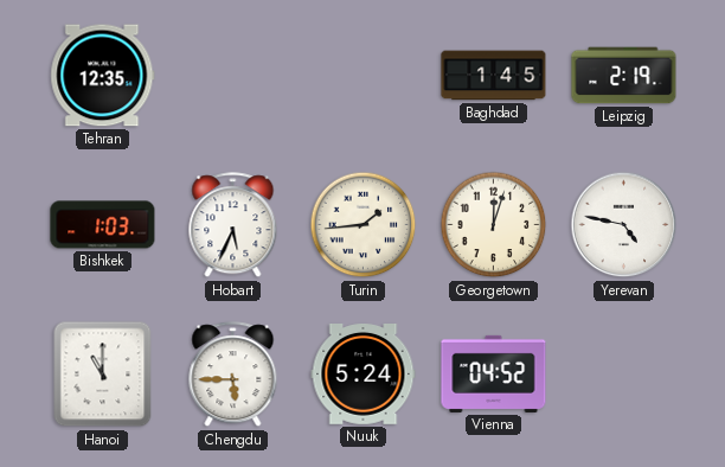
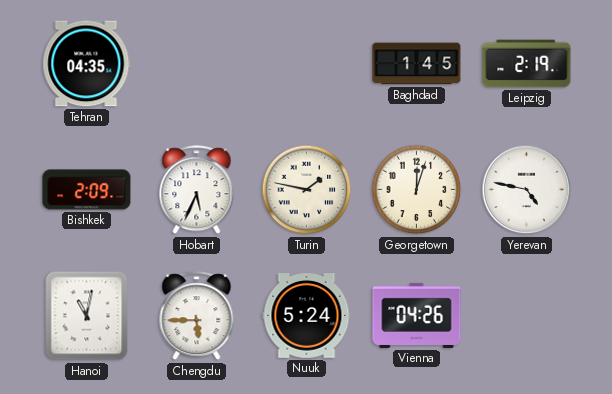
Tehran: 12:35 -> 04:35 (87, 64)
Bishkek: 1:03 -> 2:09 (87, 190)
Turin: 1:44 -> 1:47 (307, 190)
Hanoi: 11:00 -> 11:02 (87, 316)
Vienna: 04:52 -> 04:26 (417, 315)
